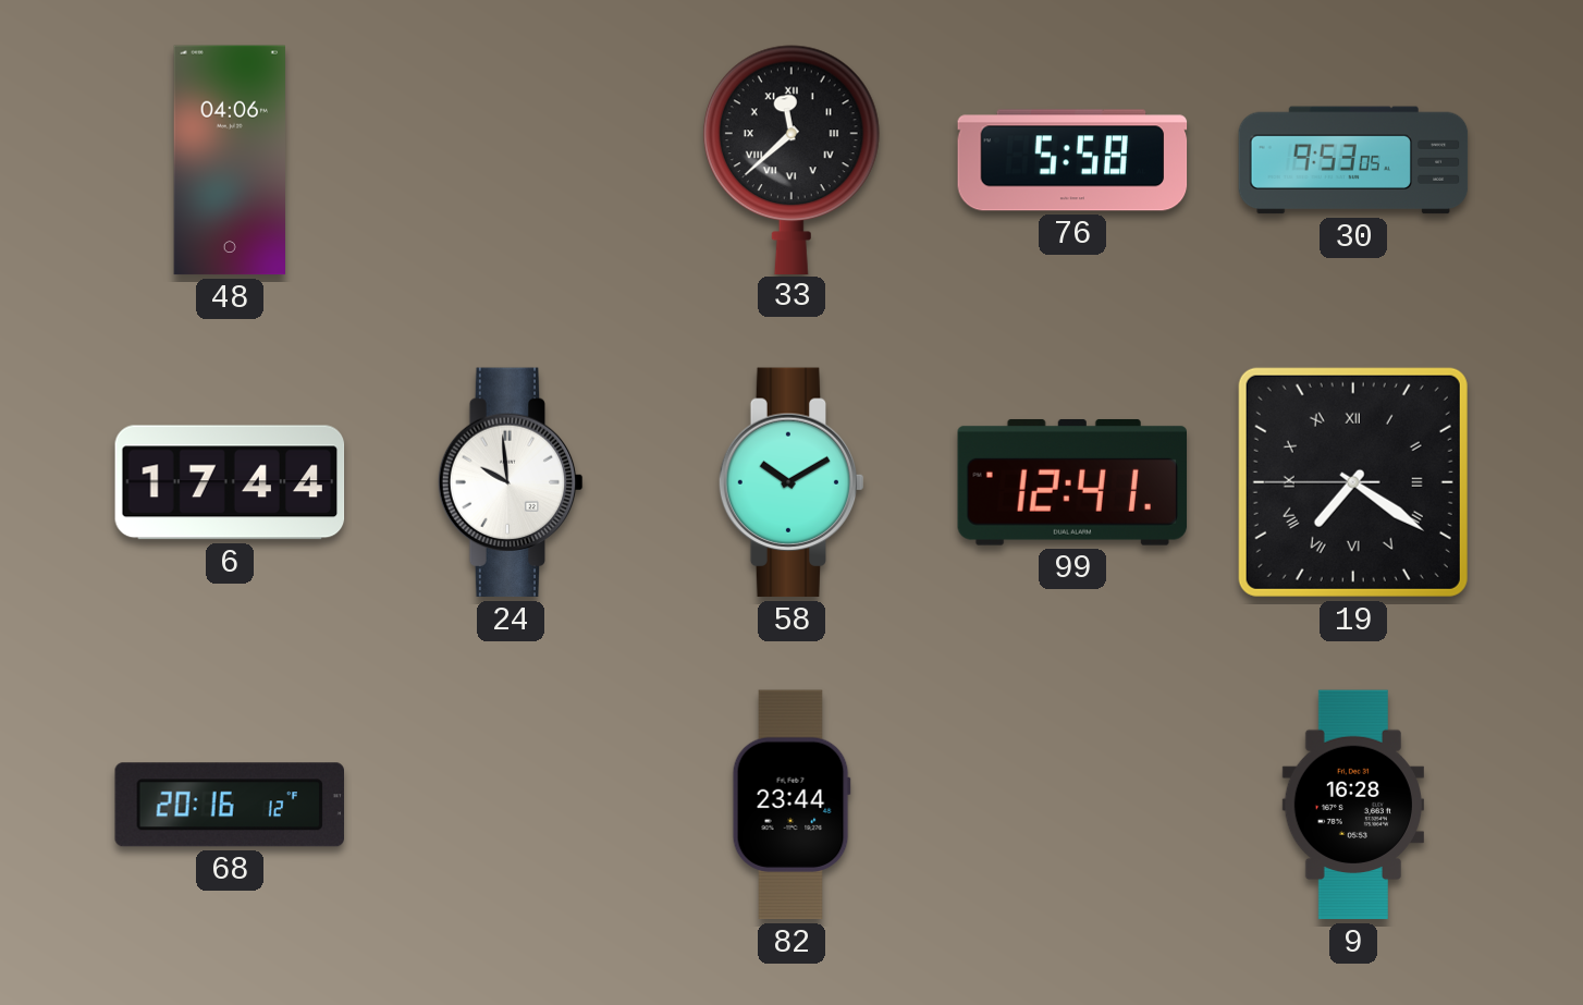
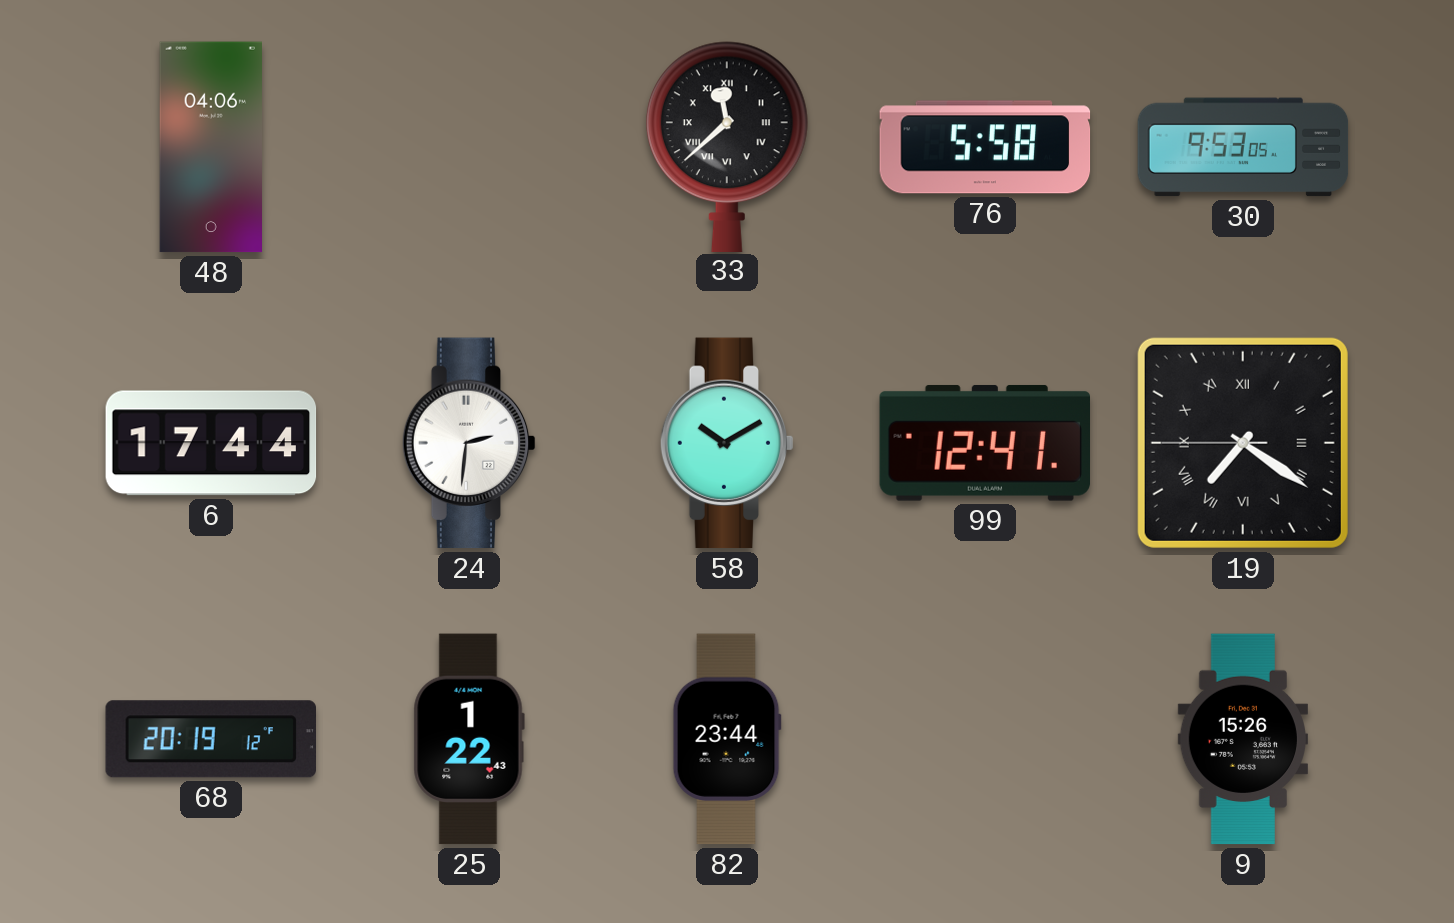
24: 9:59 -> 2:31 (469, 443)
68: 20:16 -> 20:19 (210, 739)
25: none -> 1:22 (469, 739)
9: 16:28 -> 15:26 (1243, 739)
